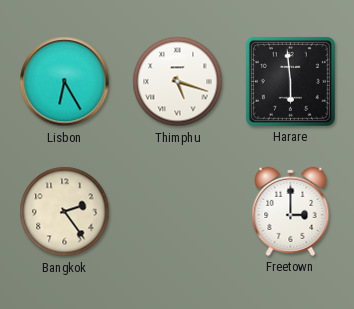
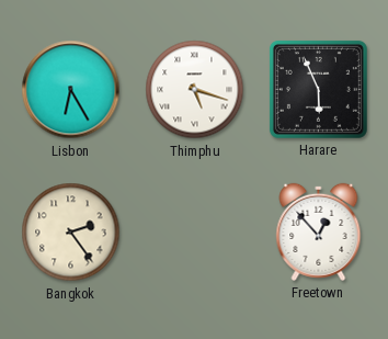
Harare: 5:59 -> 5:56 (318, 89)
Freetown: 3:00 -> 12:53 (319, 231)
